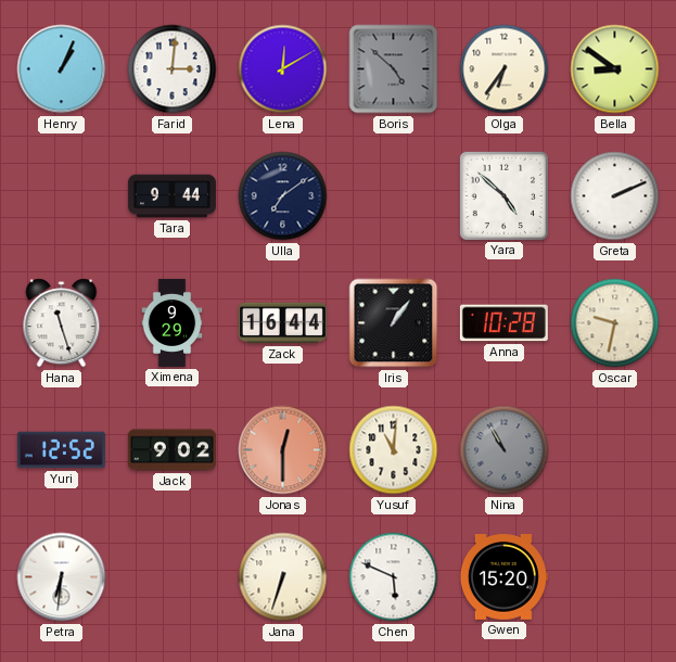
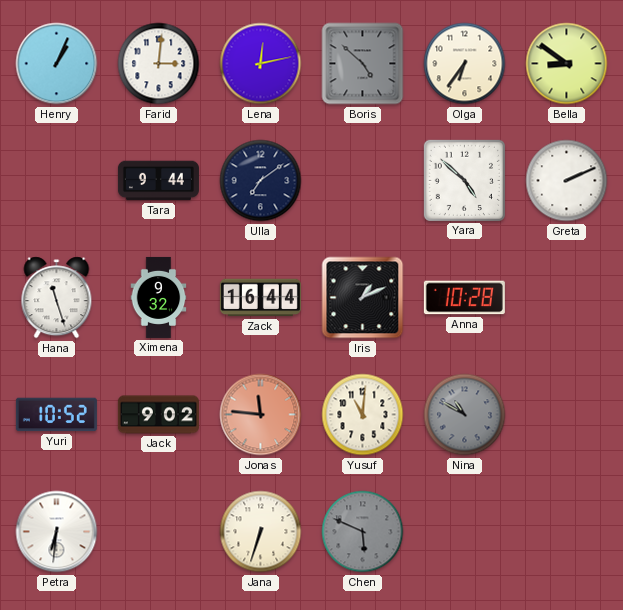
Lena: 12:10 -> 12:13 (261, 64)
Ximena: 9:29 -> 9:32 (159, 297)
Iris: 1:06 -> 1:11 (363, 298)
Oscar: 9:32 -> none (615, 323)
Yuri: 12:52 -> 10:52 (56, 415)
Jonas: 12:30 -> 11:46 (261, 415)
Nina: 10:55 -> 10:50 (465, 415)
Chen dial: white -> grey (363, 532)
Gwen: 15:20 -> none (503, 577)
